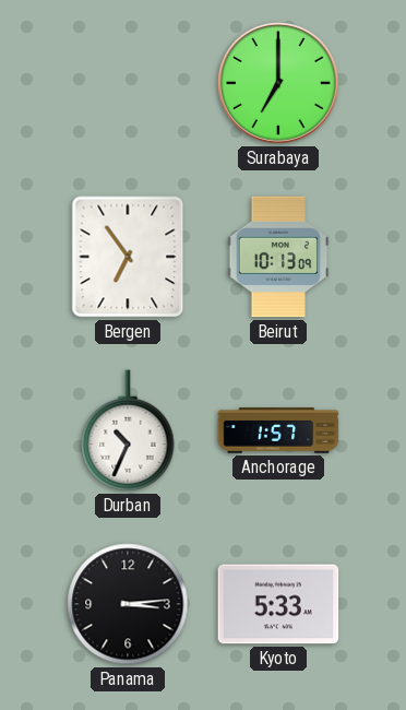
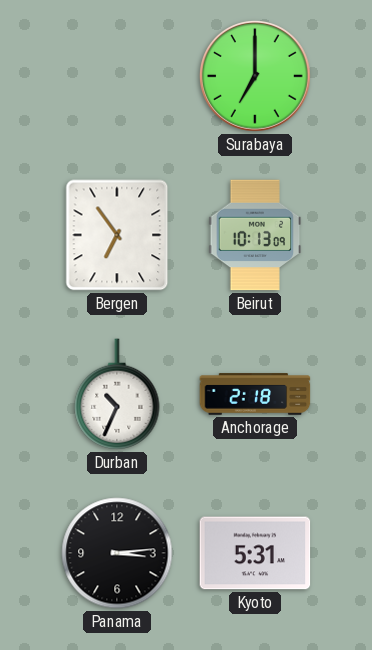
Anchorage: 1:57 -> 2:18 (255, 394)
Kyoto: 5:33 -> 5:31 (255, 553)
